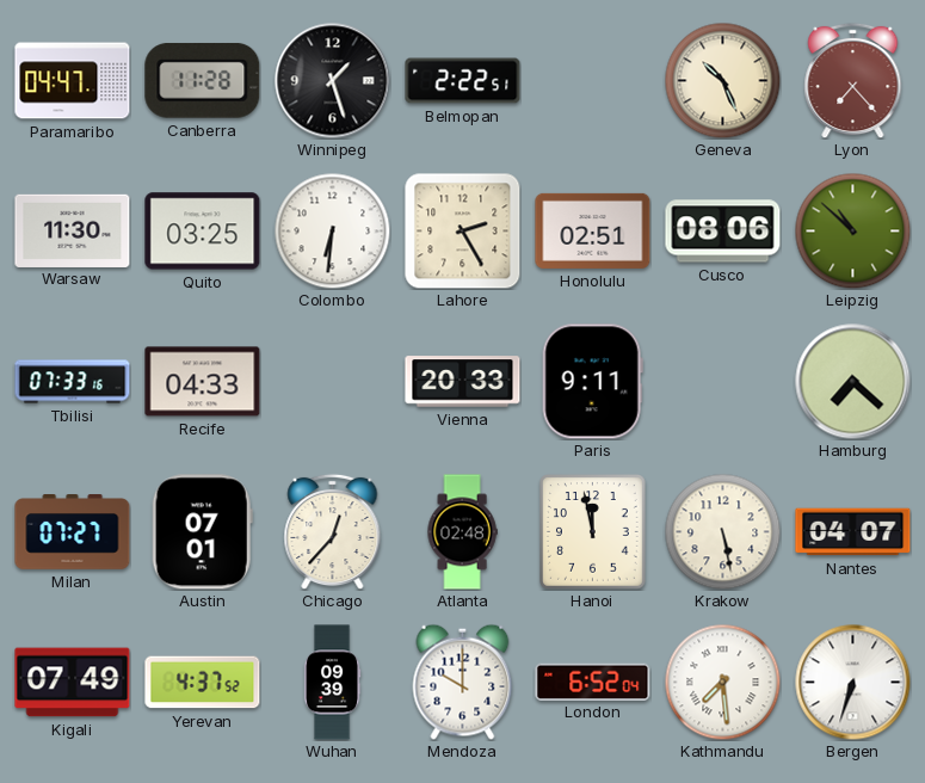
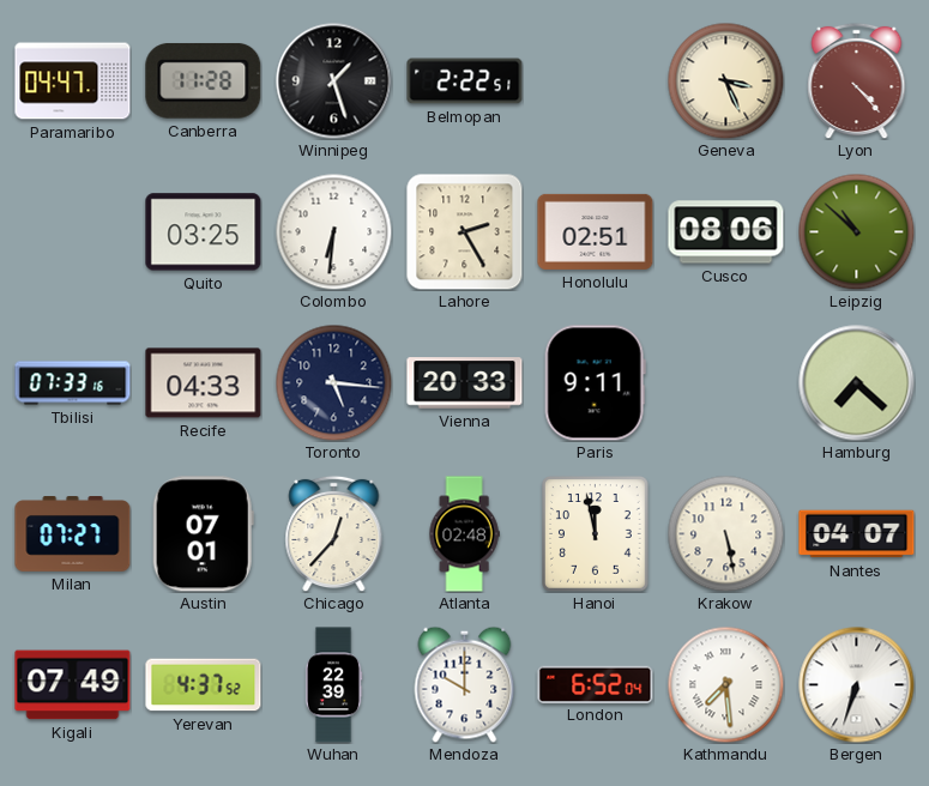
Geneva: 10:26 -> 3:26 (725, 80)
Lyon: 7:23 -> 4:23 (857, 80)
Warsaw: 11:30 -> none (73, 230)
Toronto: none -> 5:16 (333, 382)
Wuhan: 09:39 -> 22:39 (333, 685)
